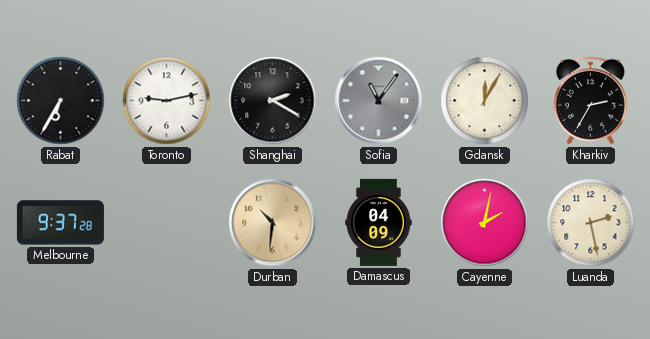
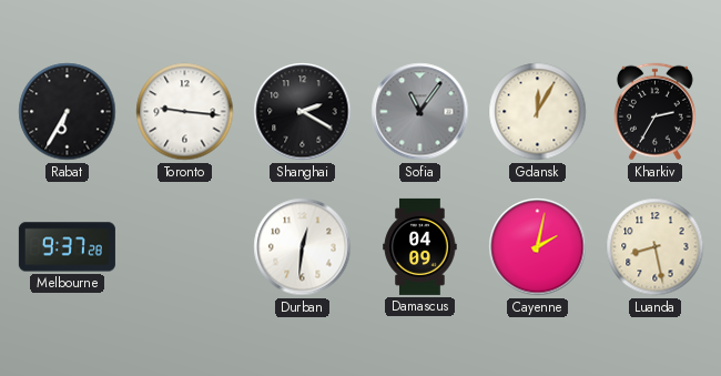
Toronto: 9:13 -> 9:16 (185, 112)
Durban: 10:31 -> 12:31 (303, 247)
Durban dial: champagne -> white (303, 247)
Luanda: 2:28 -> 8:28 (656, 247)
